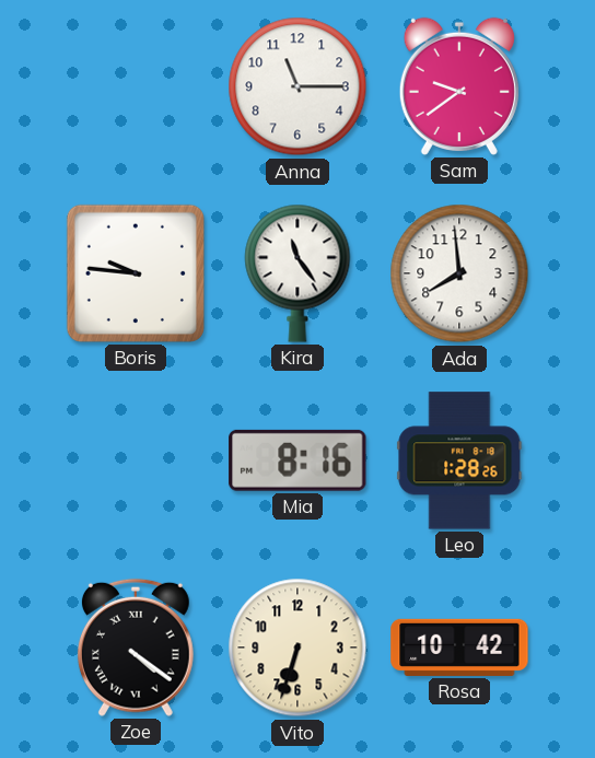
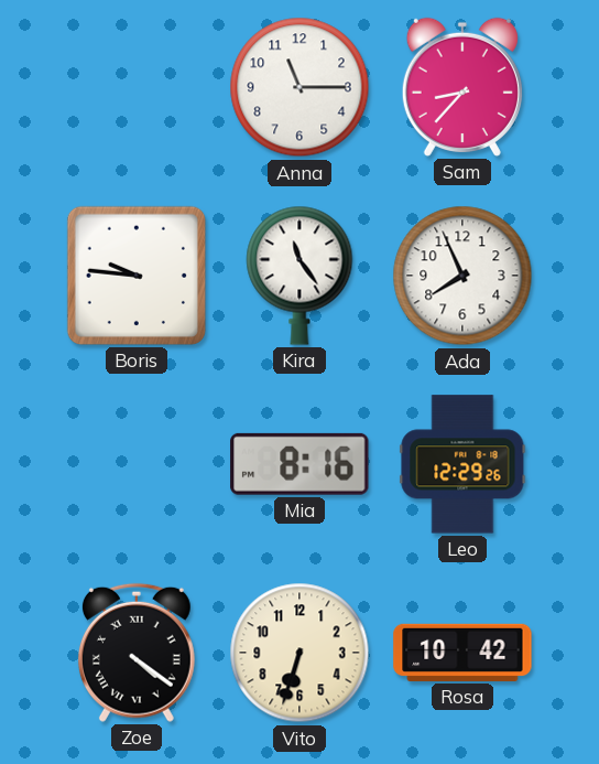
Sam: 9:39 -> 8:37 (462, 87)
Ada: 7:59 -> 7:56 (462, 276)
Leo: 1:28 -> 12:29 (462, 464)
